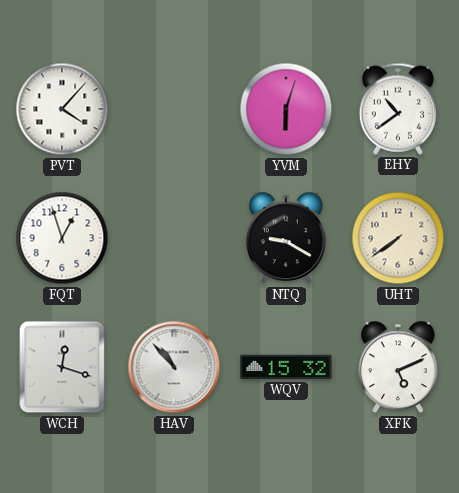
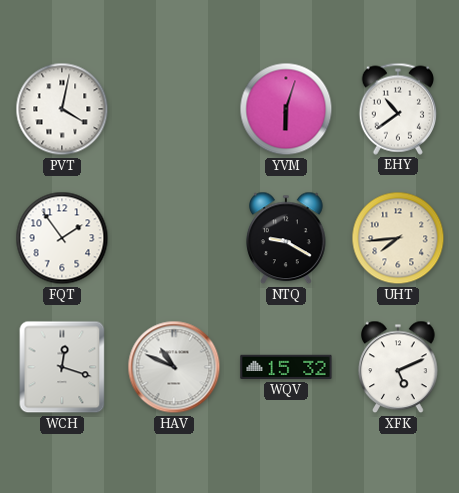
PVT: 4:07 -> 4:02 (62, 109)
FQT: 12:57 -> 1:54 (62, 238)
UHT: 7:39 -> 7:44 (398, 238)
HAV: 10:53 -> 10:49 (174, 367)
